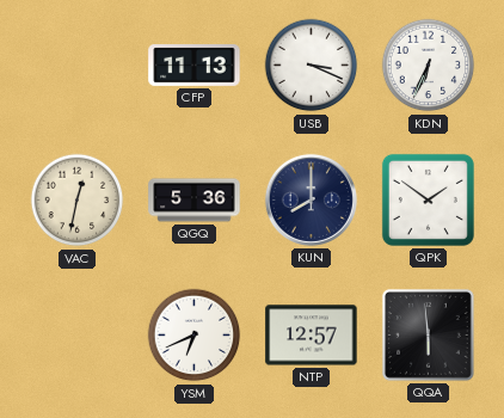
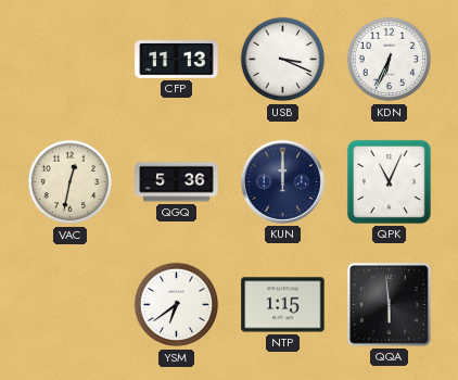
KUN: 8:00 -> 12:00 (282, 181)
QPK: 1:51 -> 11:04 (389, 181)
YSM: 6:41 -> 6:39 (177, 305)
NTP: 12:57 -> 1:15 (283, 305)
